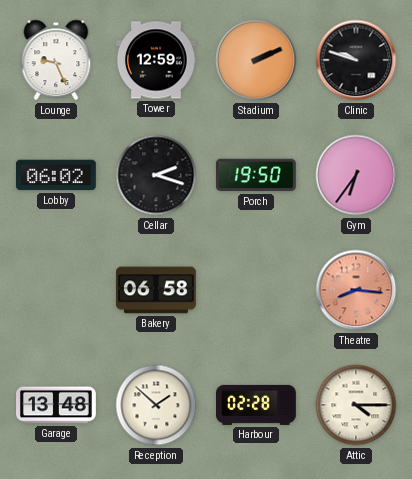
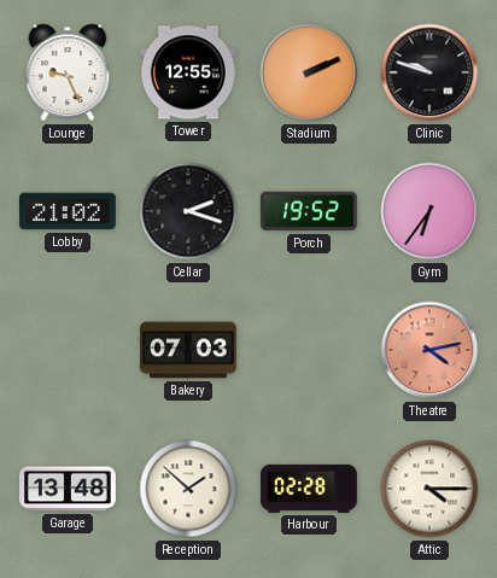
Tower: 12:59 -> 12:55 (189, 72)
Lobby: 06:02 -> 21:02 (68, 211)
Porch: 19:50 -> 19:52 (309, 211)
Bakery: 06:58 -> 07:03 (189, 350)
Theatre: 8:16 -> 4:13 (429, 350)
